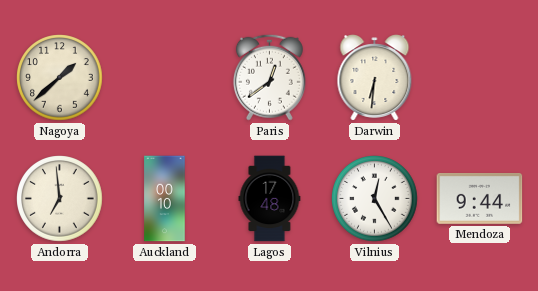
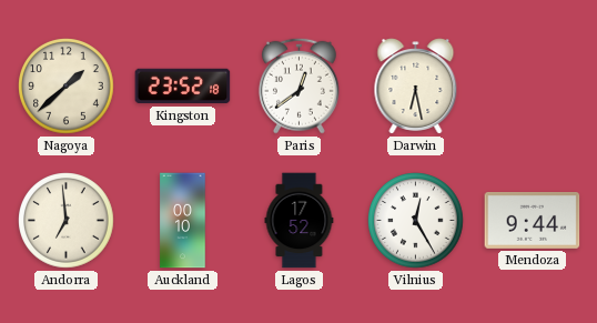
Kingston: none -> 23:52 (183, 87)
Darwin: 6:31 -> 6:28 (416, 87)
Lagos: 17:48 -> 17:52 (300, 221)
